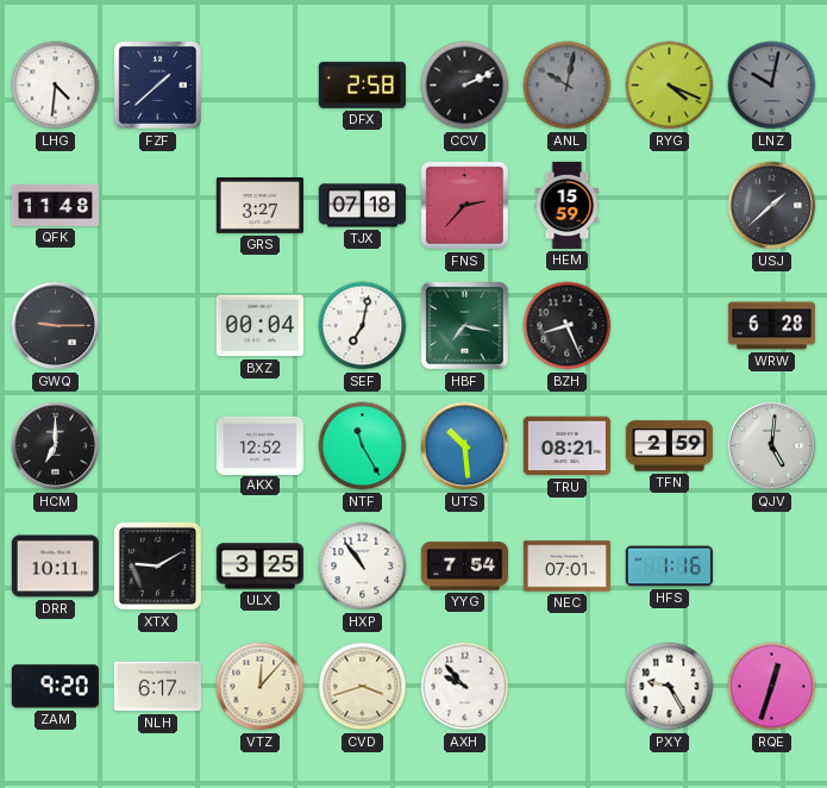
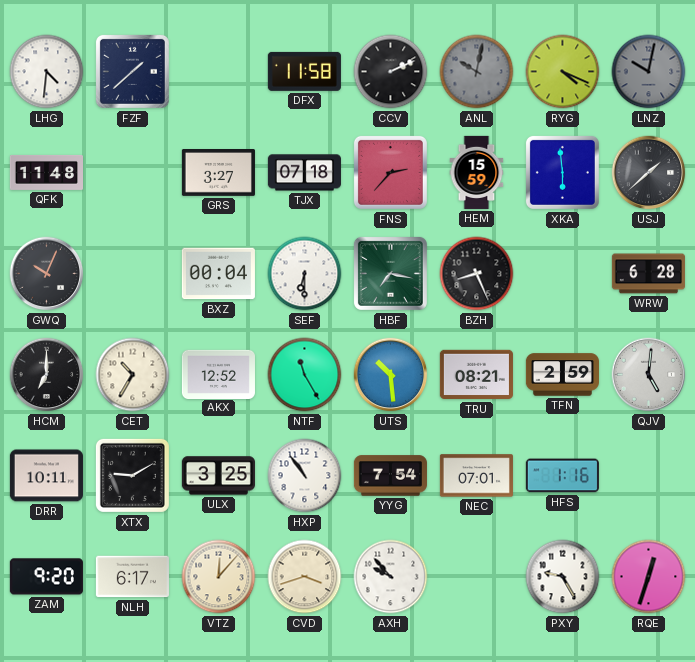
DFX: 2:58 -> 11:58 (304, 71)
XKA: none -> 5:59 (562, 172)
GWQ: 9:15 -> 10:04 (47, 274)
SEF: 7:02 -> 6:30 (305, 274)
CET: none -> 10:35 (133, 375)
